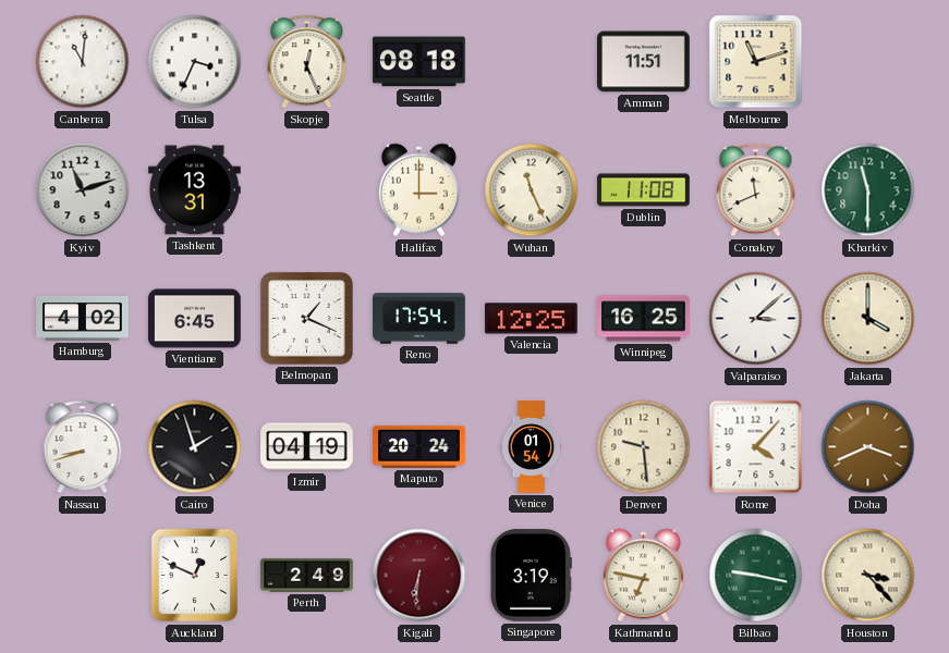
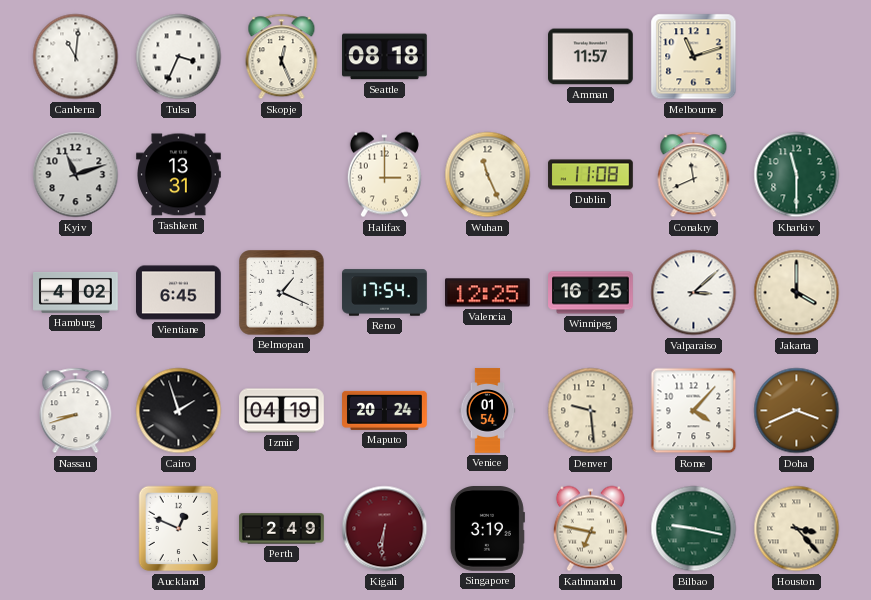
Amman: 11:51 -> 11:57 (591, 57)
